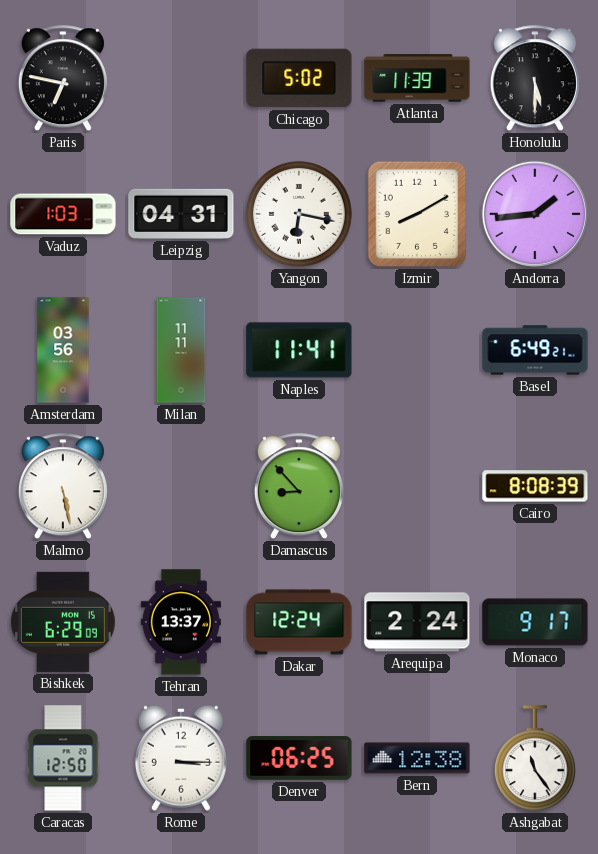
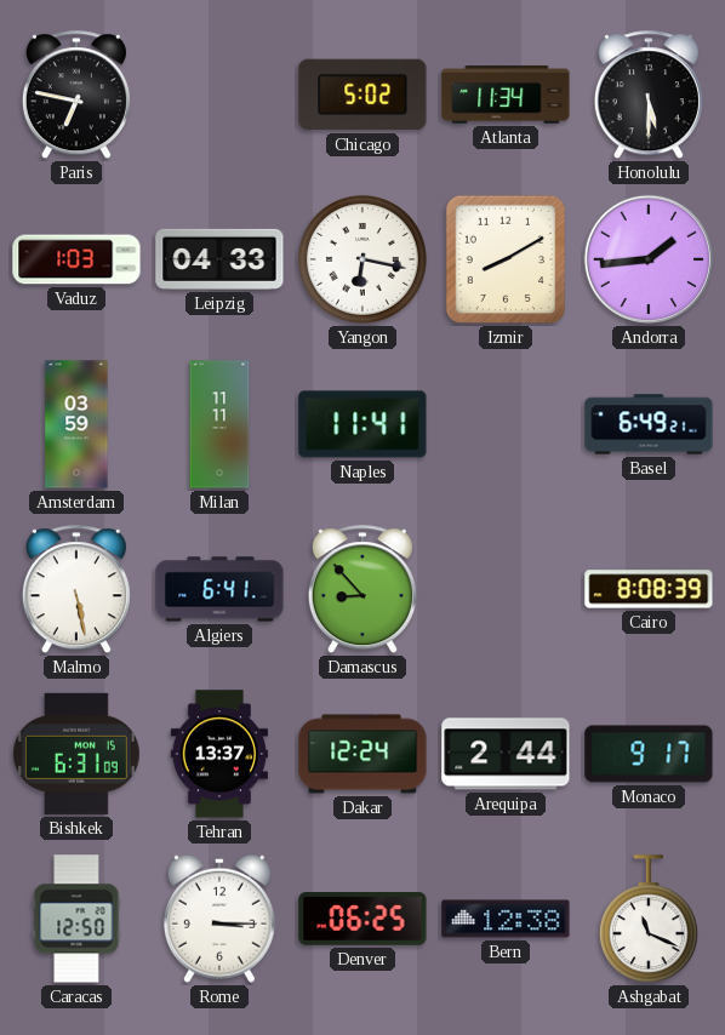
Atlanta: 11:39 -> 11:34 (506, 95)
Leipzig: 04:31 -> 04:33 (219, 259)
Amsterdam: 03:56 -> 03:59 (76, 424)
Algiers: none -> 6:41 (219, 589)
Bishkek: 6:29 -> 6:31 (76, 754)
Arequipa: 2:24 -> 2:44 (506, 754)
Ashgabat: 11:24 -> 11:19 (649, 920)
